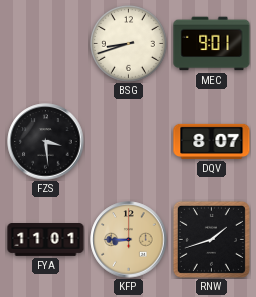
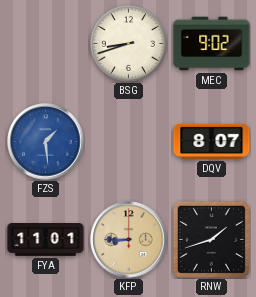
MEC: 9:01 -> 9:02 (212, 44)
FZS: 3:29 -> 1:29 (46, 142)
FZS dial: black -> blue (46, 142)
